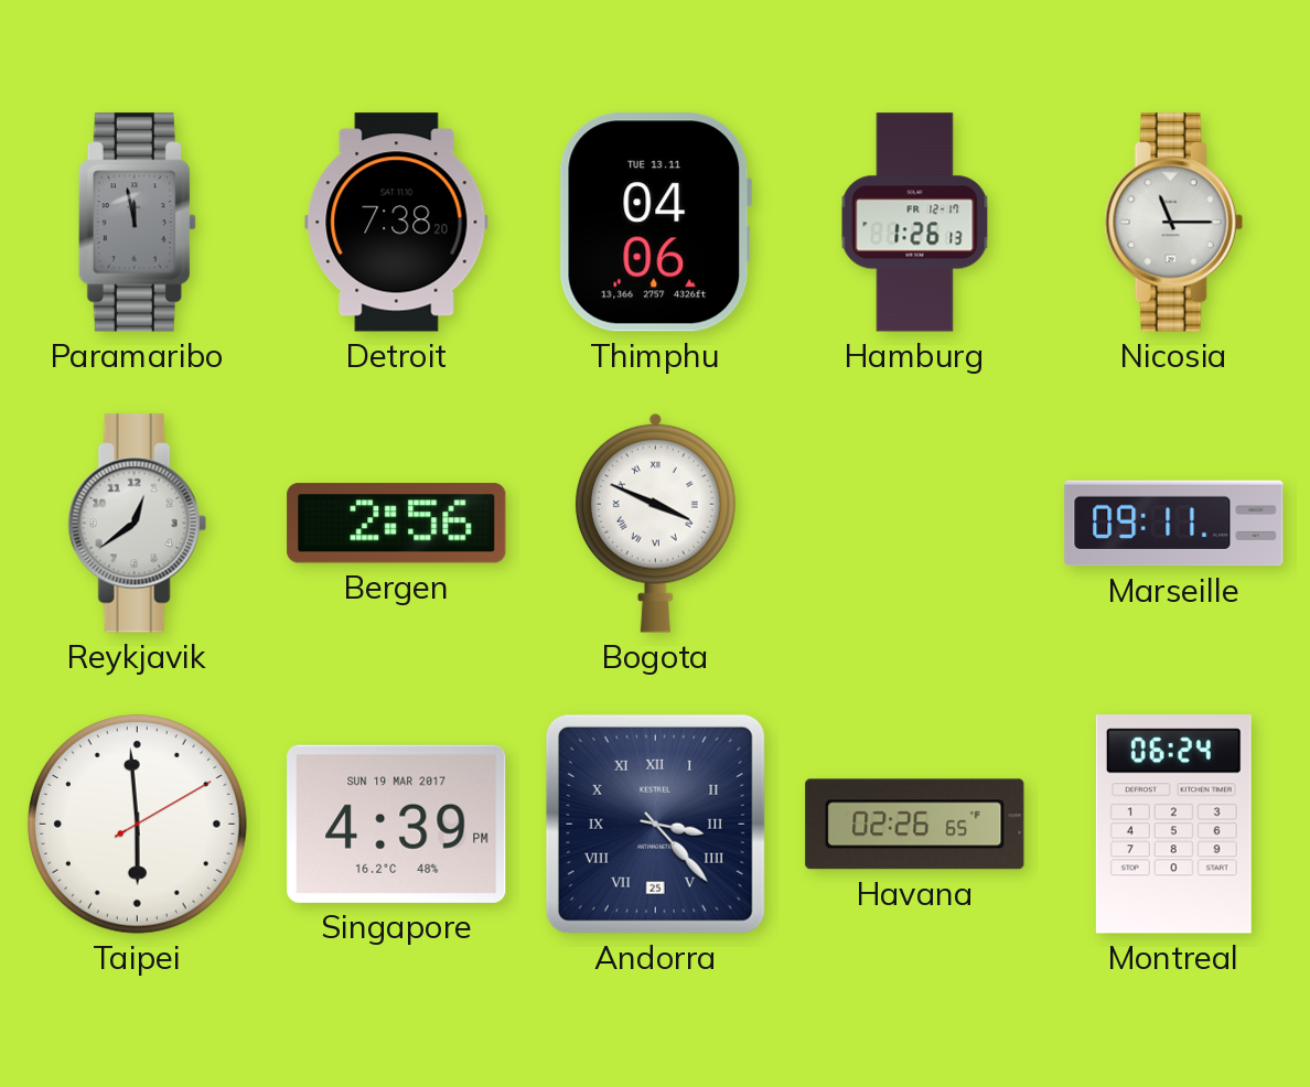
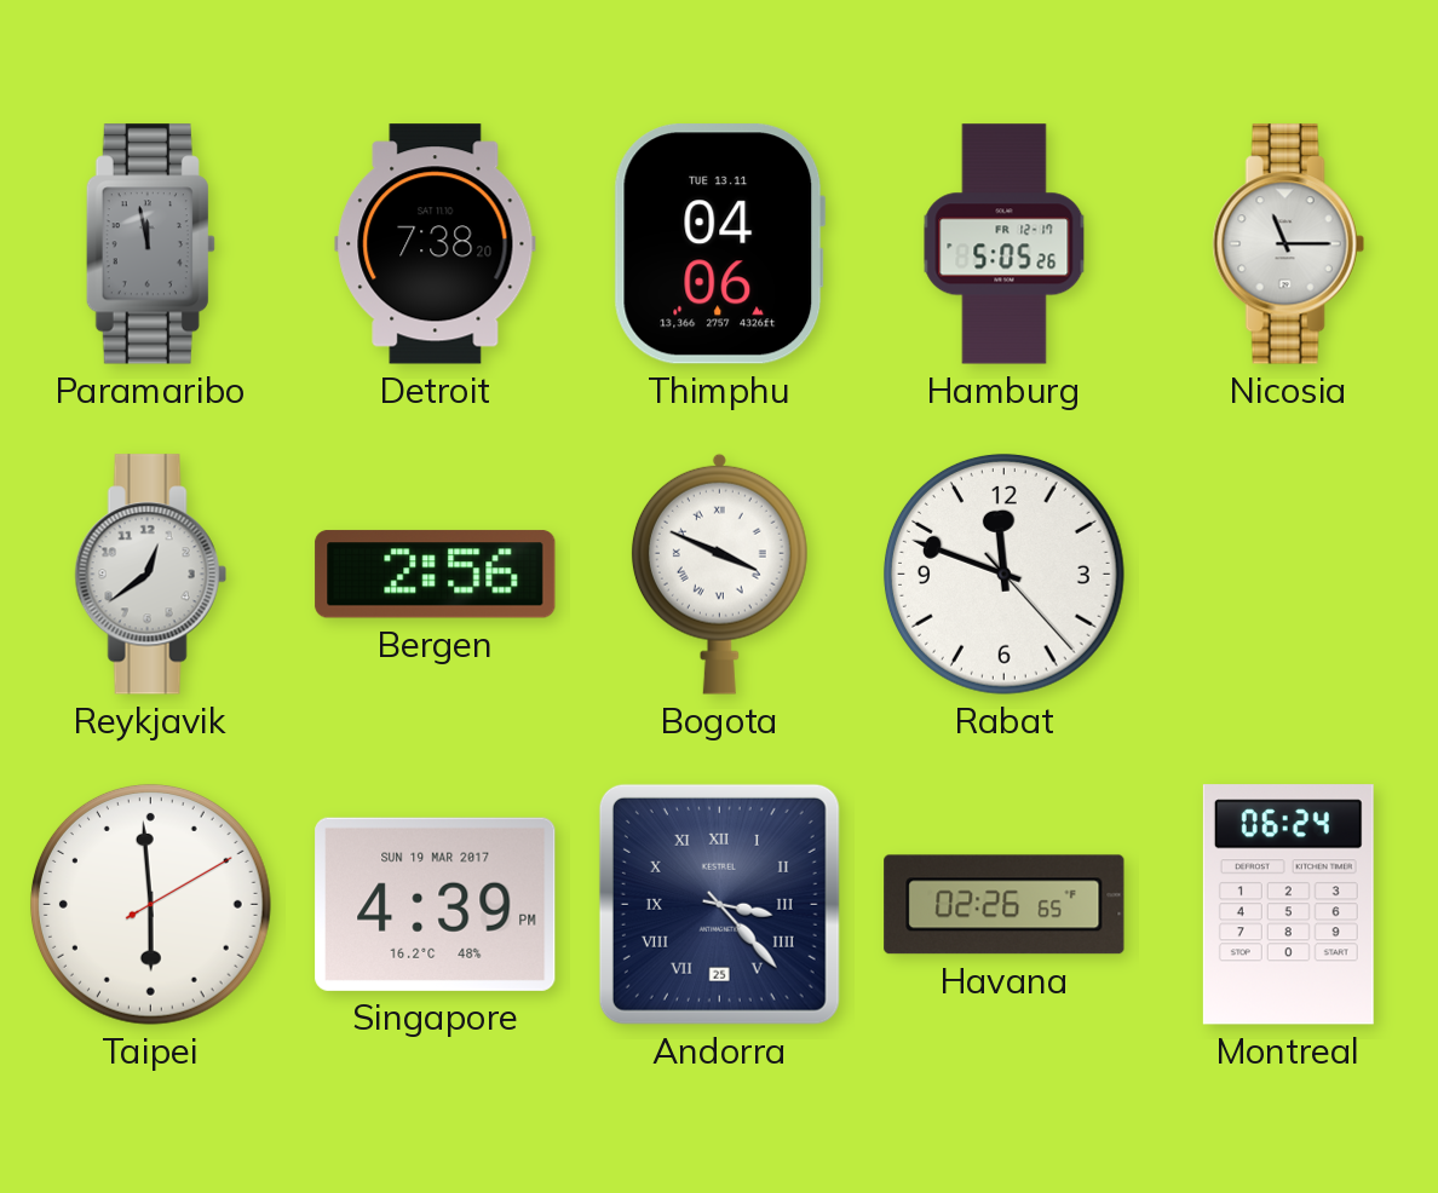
Hamburg: 1:26 -> 5:05 (1005, 244)
Rabat: none -> 11:48 (1003, 574)
Marseille: 09:11 -> none (1174, 524)
